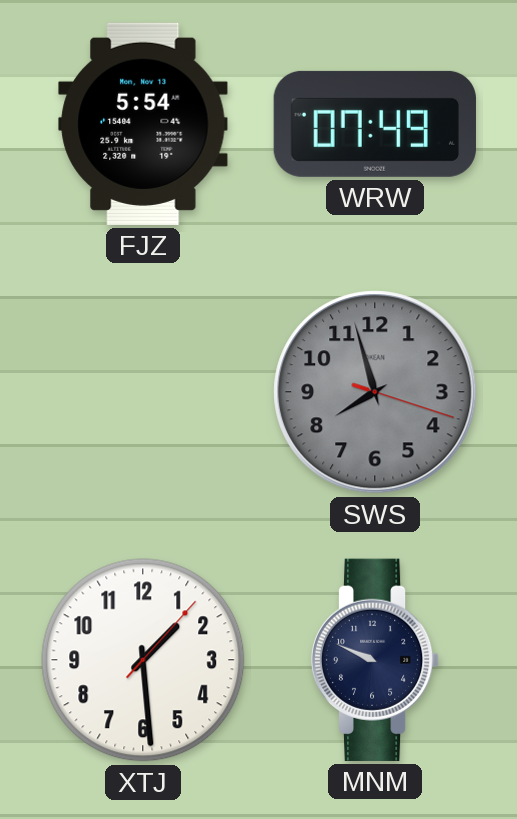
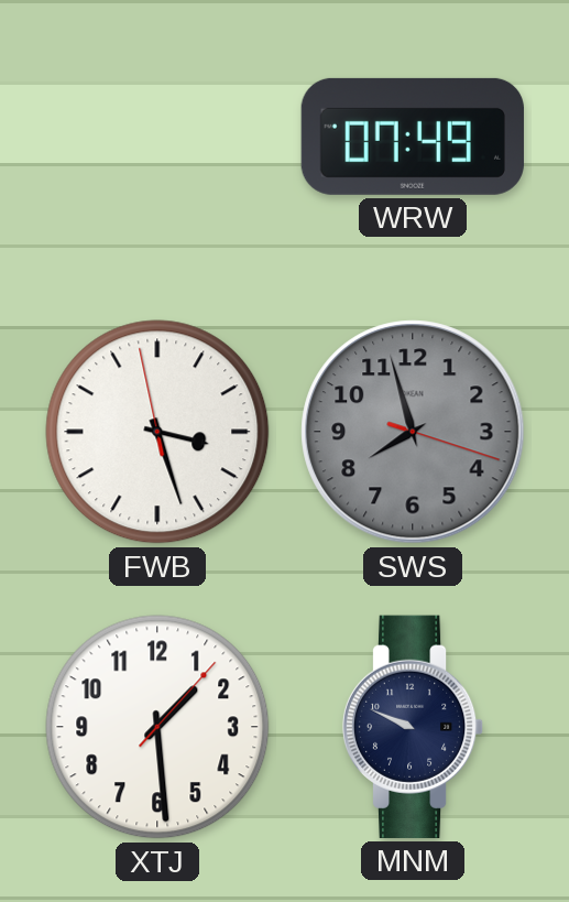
FJZ: 5:54 -> none (143, 124)
FWB: none -> 3:26 (157, 432)
